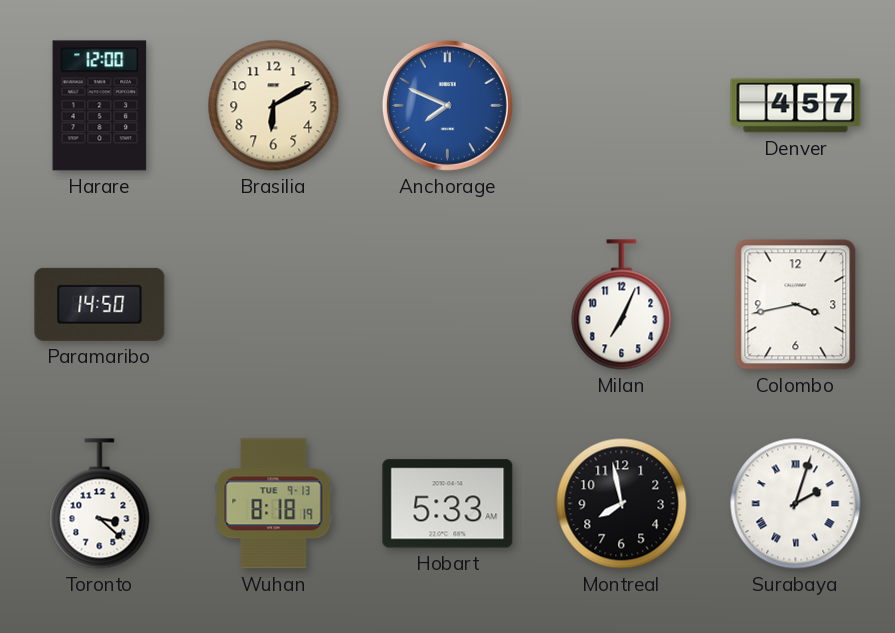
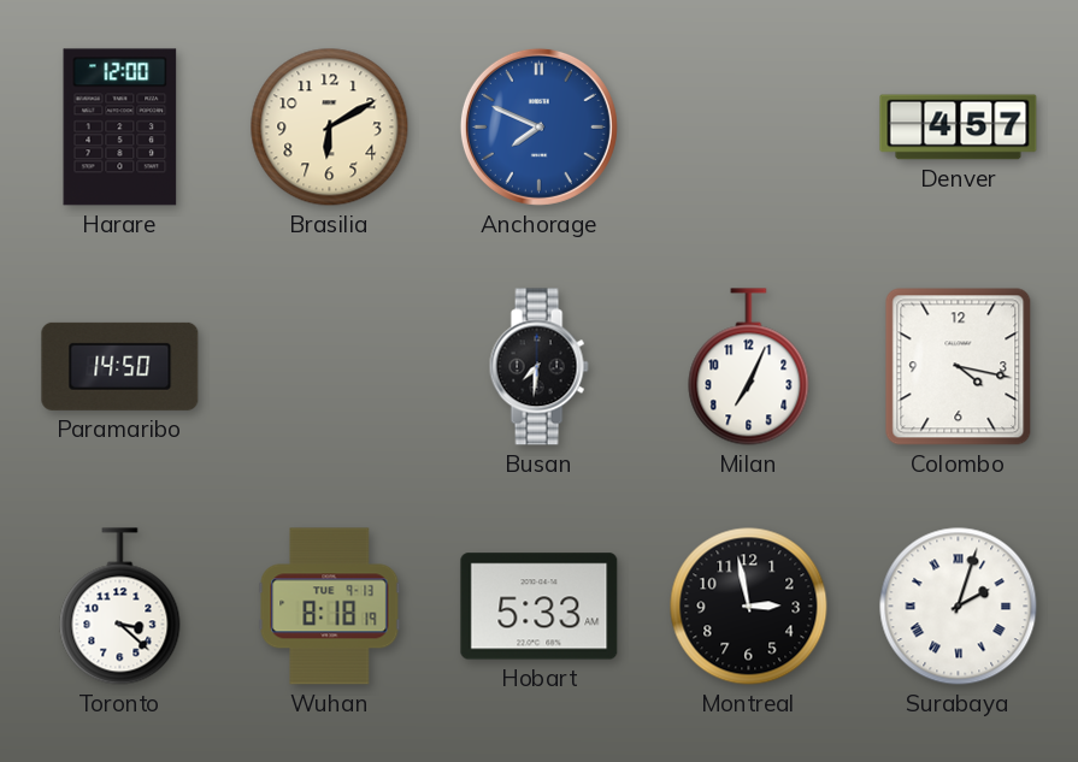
Busan: none -> 7:31 (538, 367)
Colombo: 3:43 -> 4:17 (959, 367)
Montreal: 7:58 -> 2:58 (749, 607)
